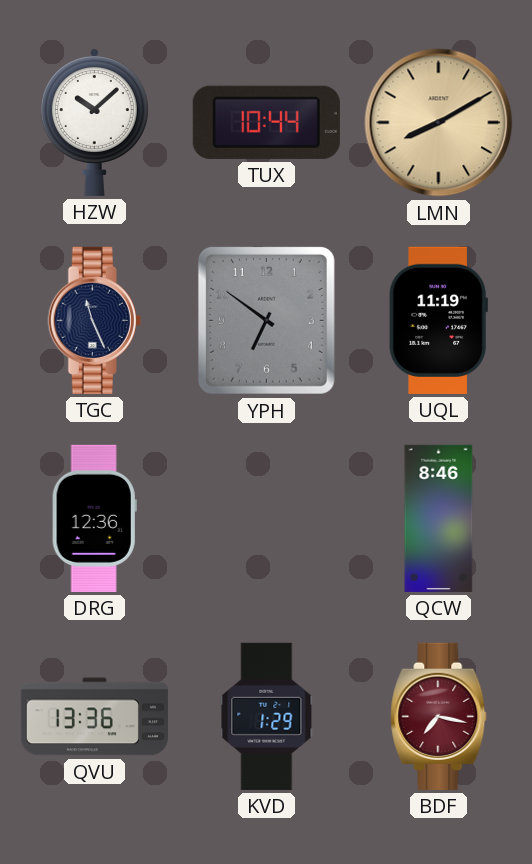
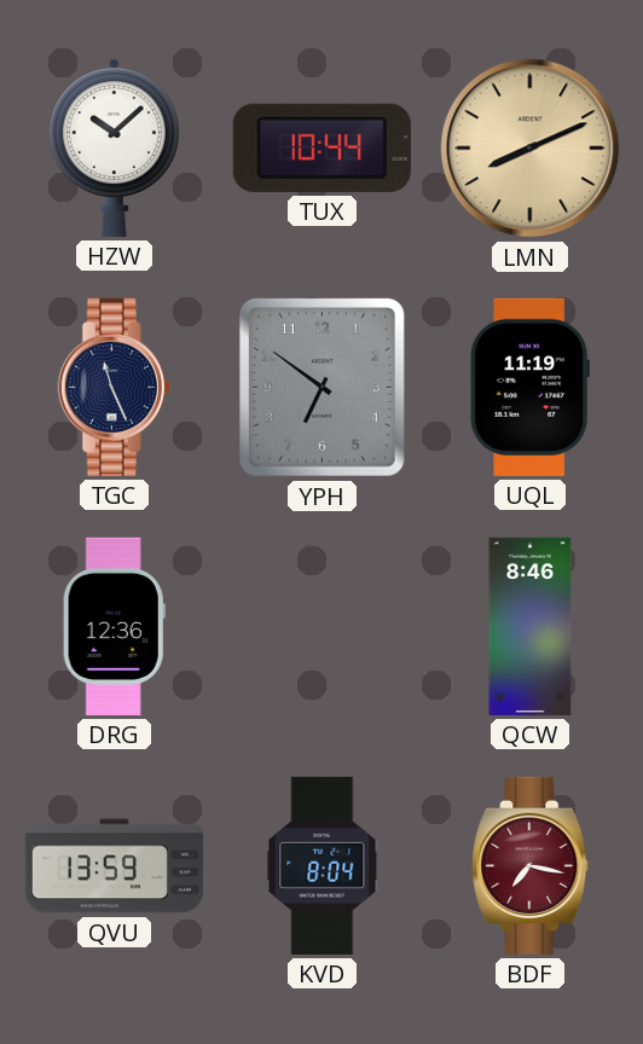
LMN: 8:10 -> 8:11 (531, 149)
QVU: 13:36 -> 13:59 (114, 866)
KVD: 1:29 -> 8:04 (323, 865)
